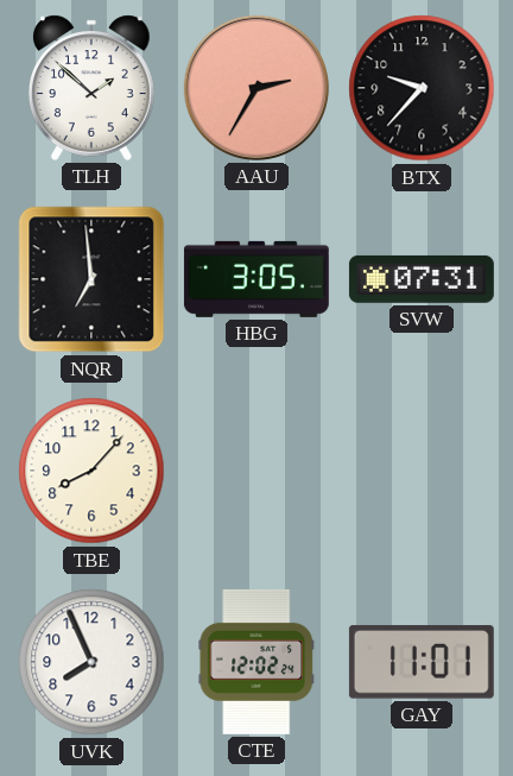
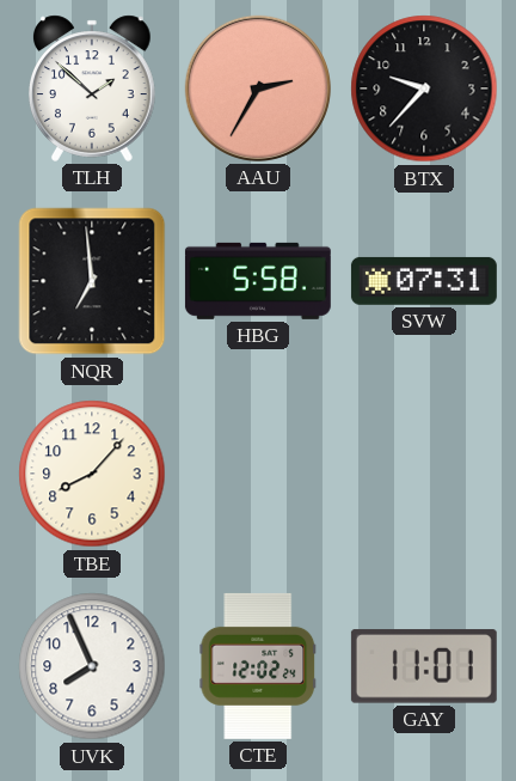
HBG: 3:05 -> 5:58 (258, 281)
